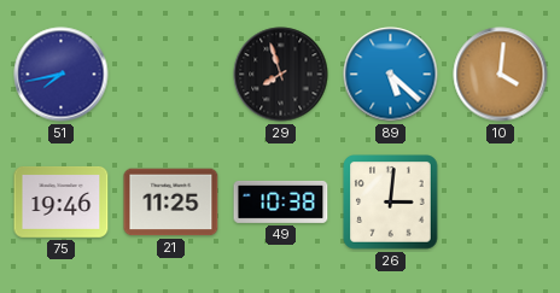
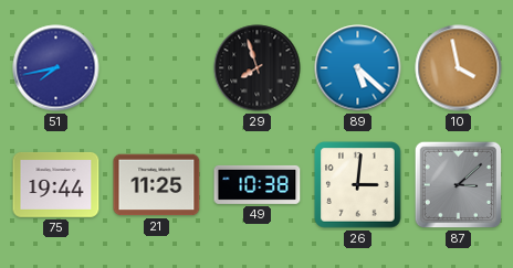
10: 4:01 -> 3:58 (459, 68)
75: 19:46 -> 19:44 (56, 185)
87: none -> 3:08 (459, 185)
